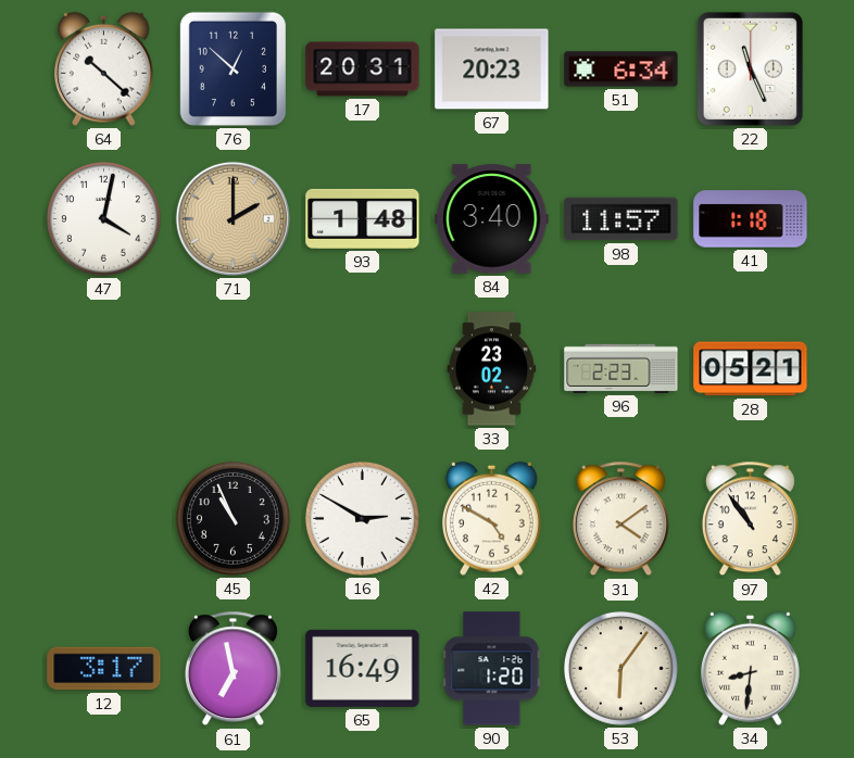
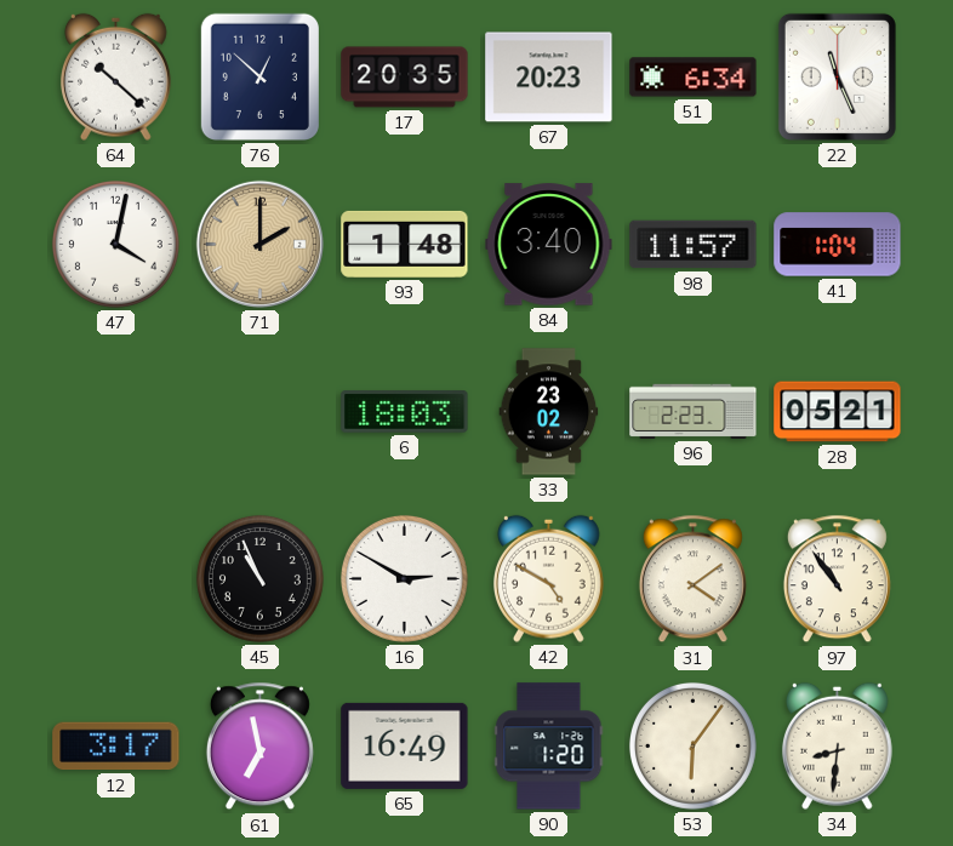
17: 20:31 -> 20:35 (405, 78)
41: 1:18 -> 1:04 (838, 245)
6: none -> 18:03 (405, 412)
